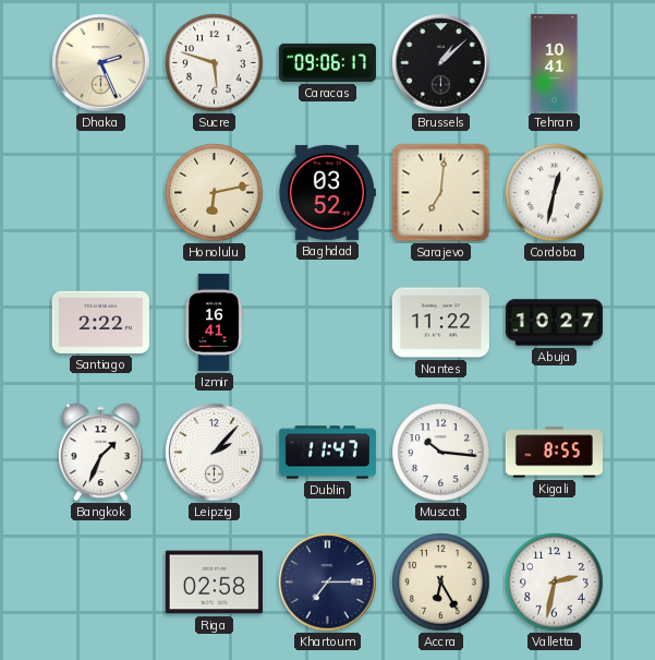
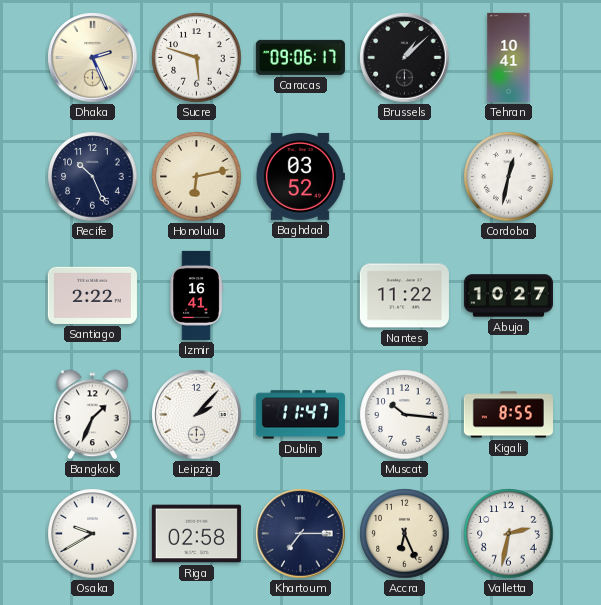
Recife: none -> 10:26 (93, 177)
Sarajevo: 7:01 -> none (441, 193)
Osaka: none -> 9:40 (93, 534)
Accra: 6:25 -> 6:26 (405, 534)
